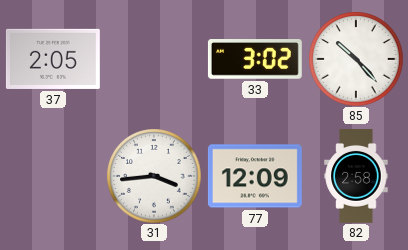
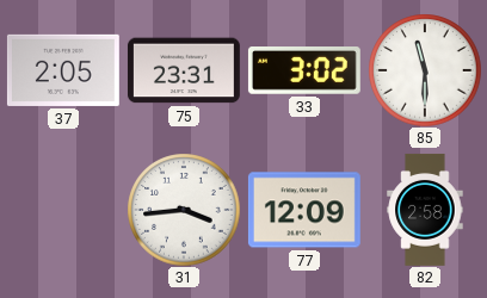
75: none -> 23:31 (184, 70)
85: 10:23 -> 11:30 (425, 70)
